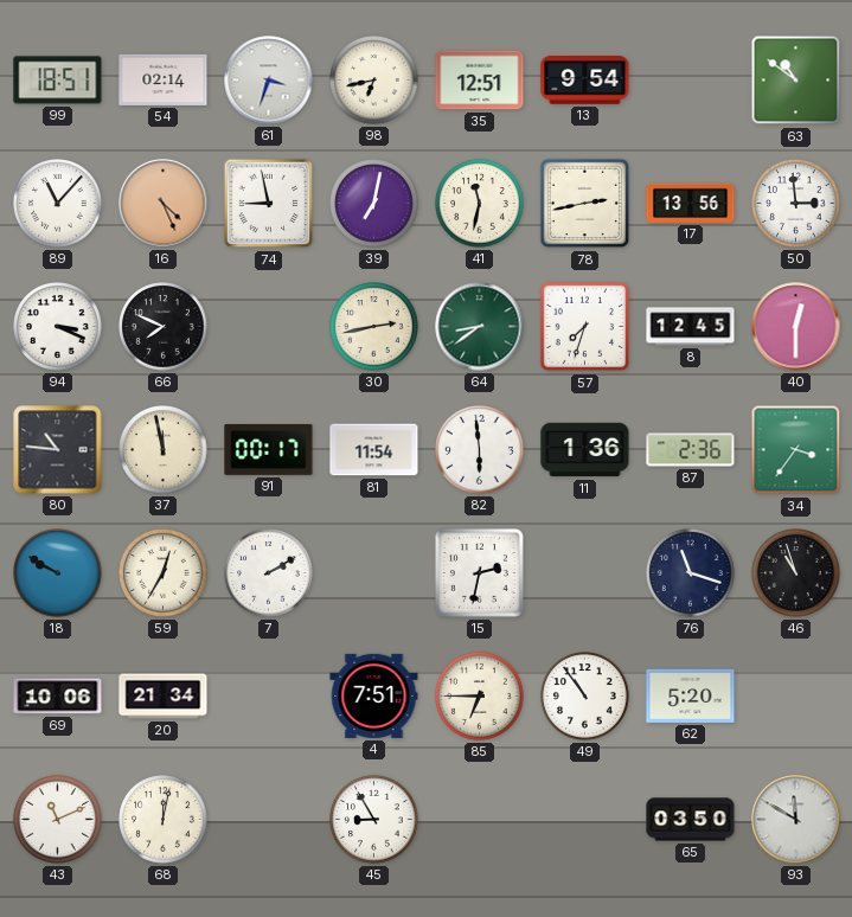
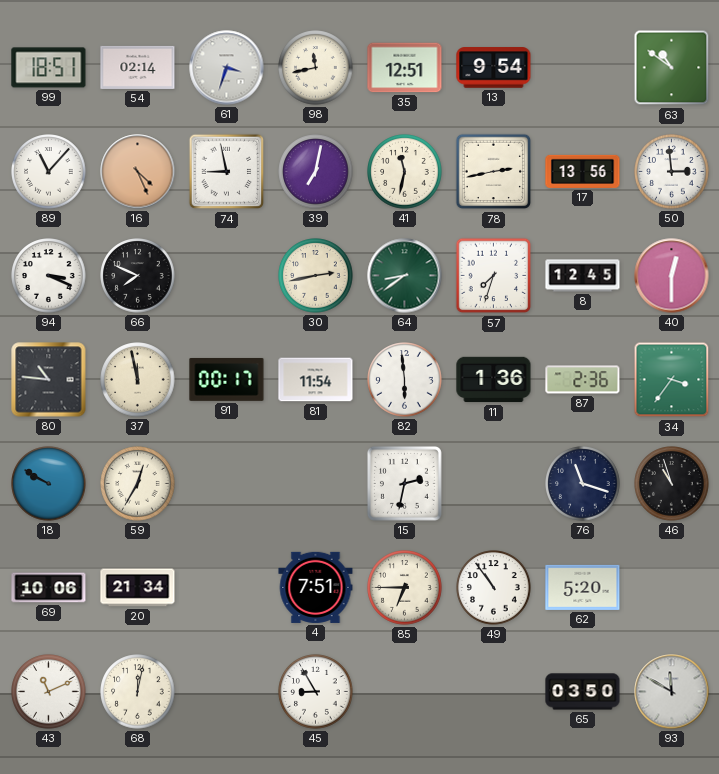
98: 6:43 -> 11:43 (316, 68)
7: 2:10 -> none (269, 573)
